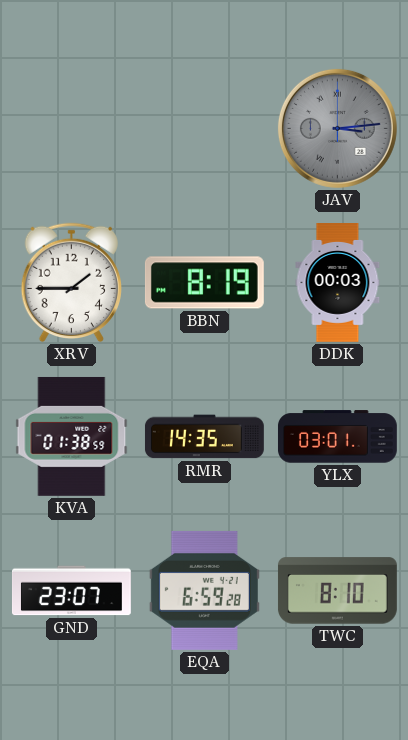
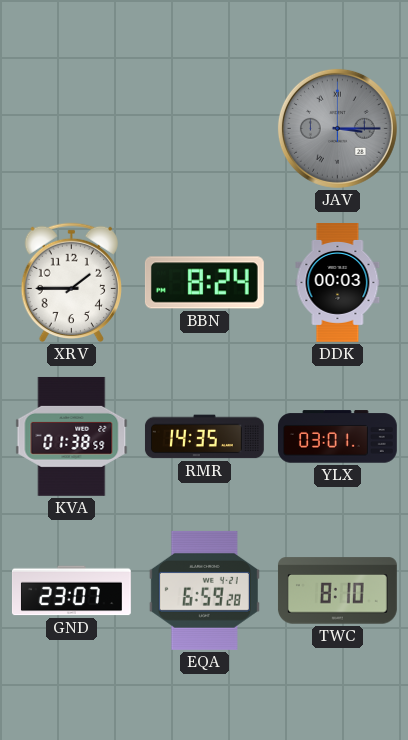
JAV: 3:14 -> 3:15 (337, 128)
BBN: 8:19 -> 8:24 (204, 283)
